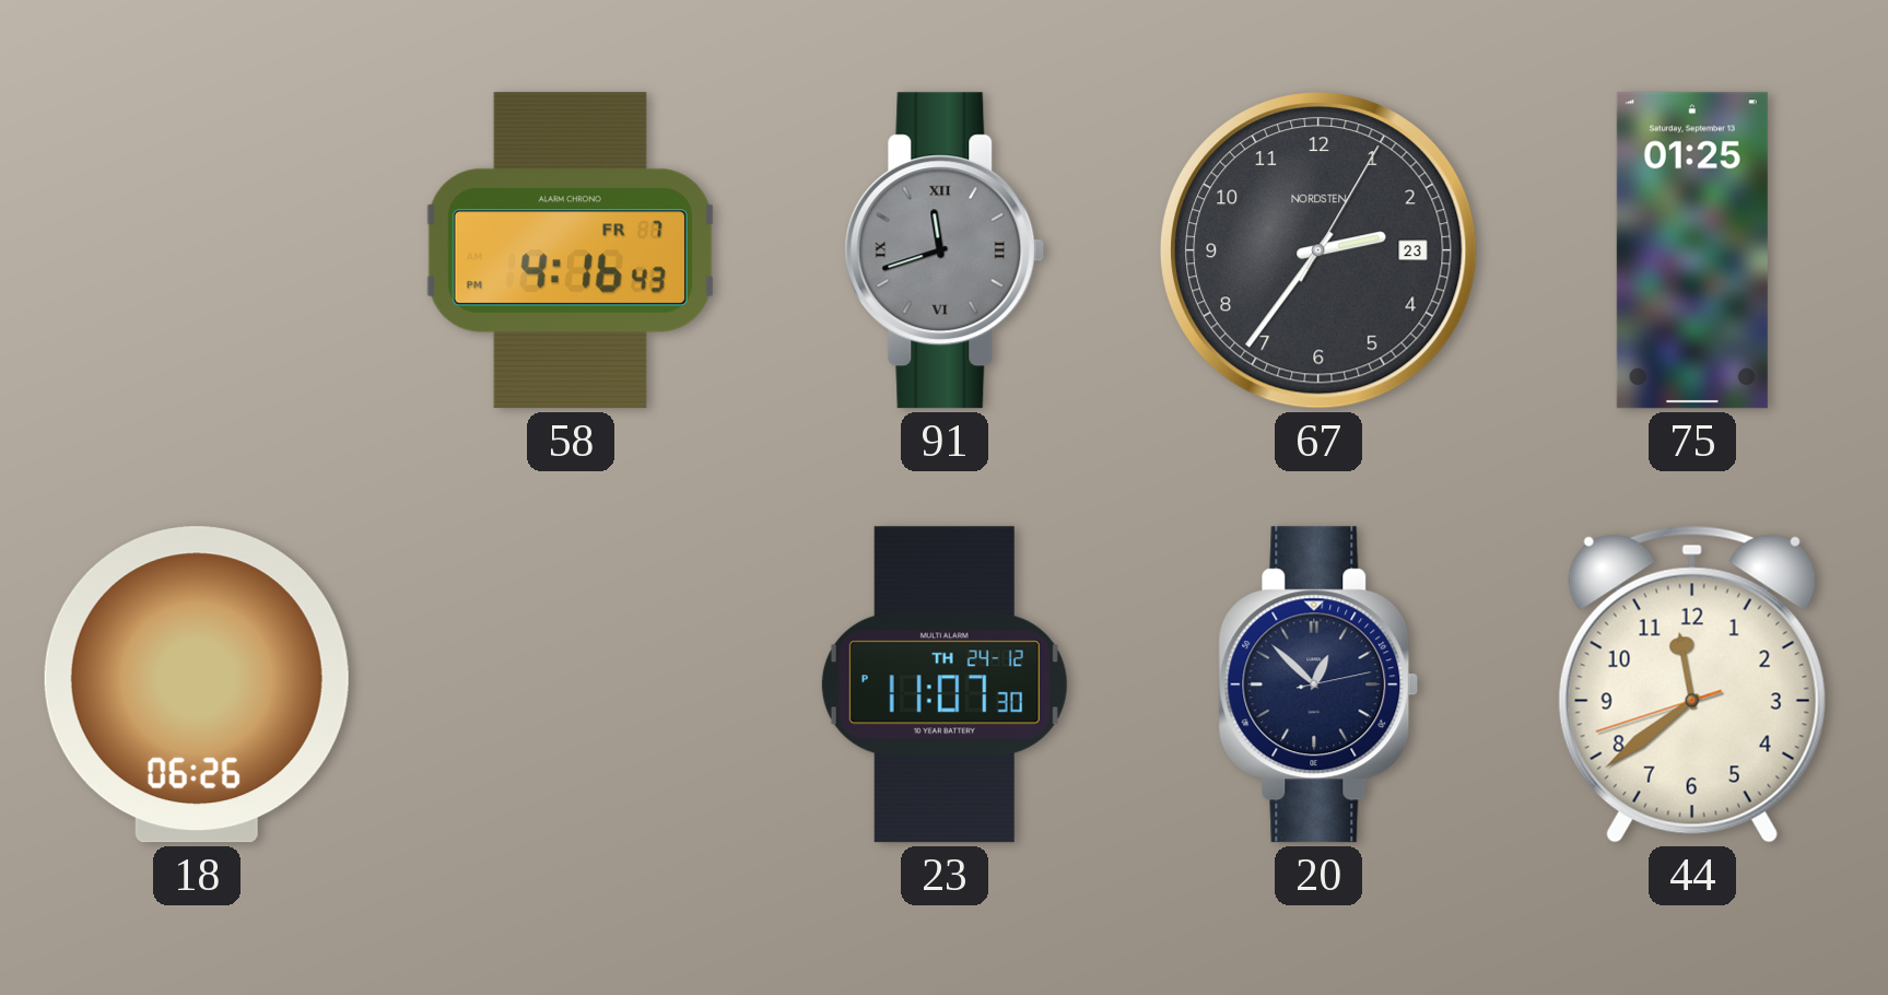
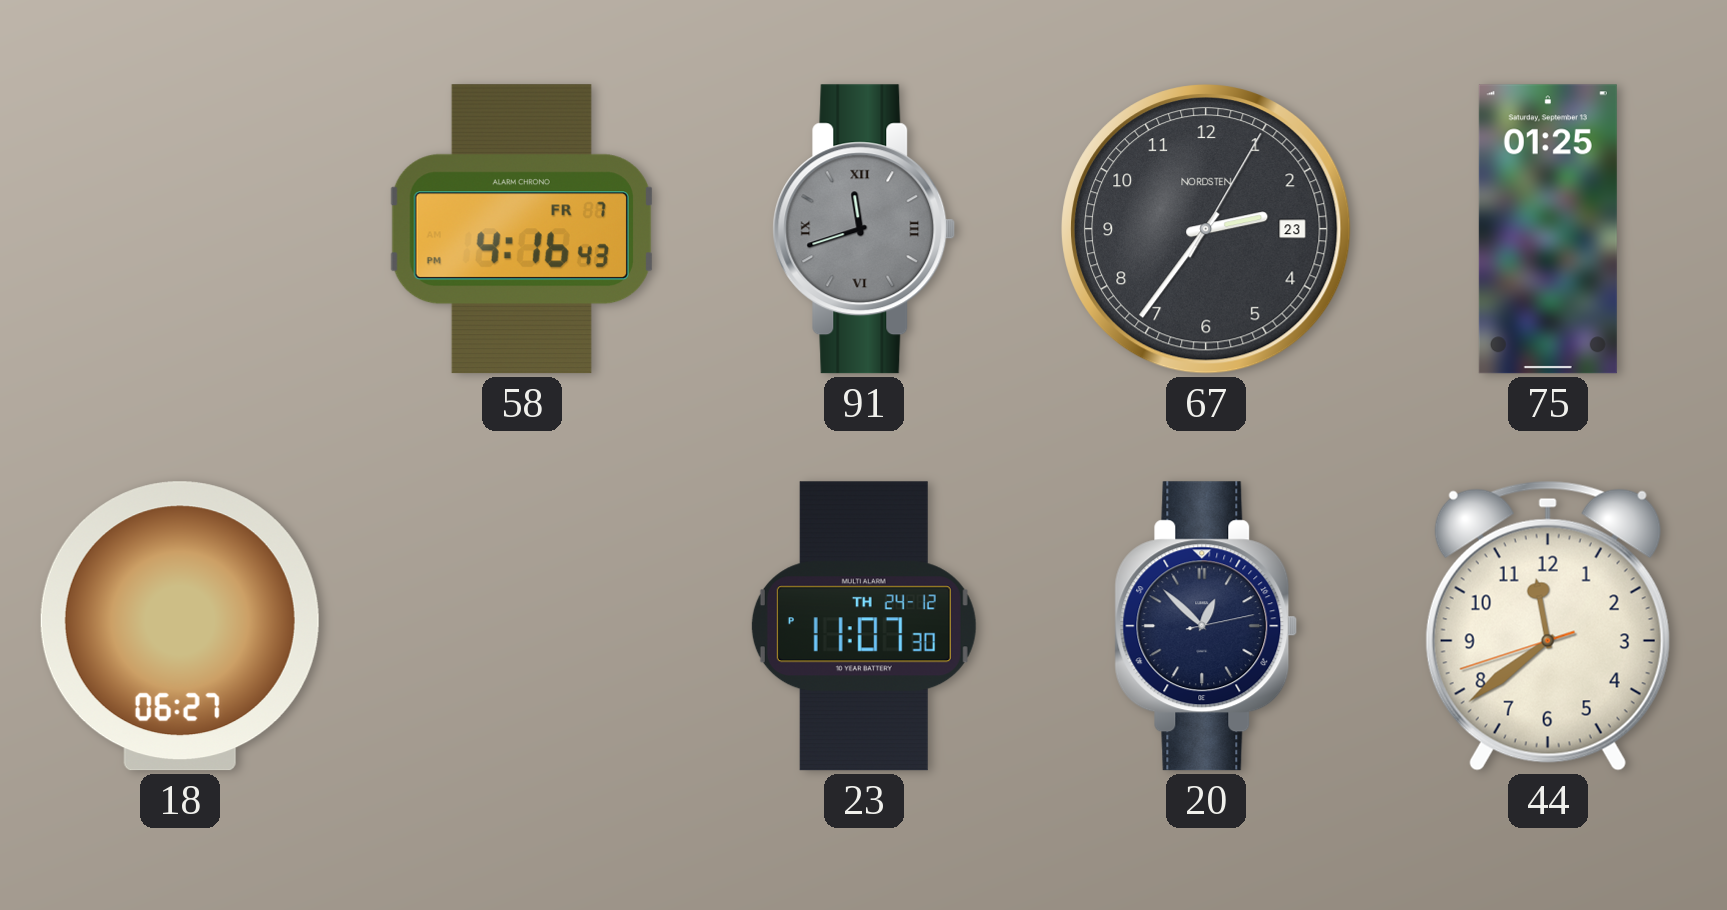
18: 06:26 -> 06:27 (180, 626)
